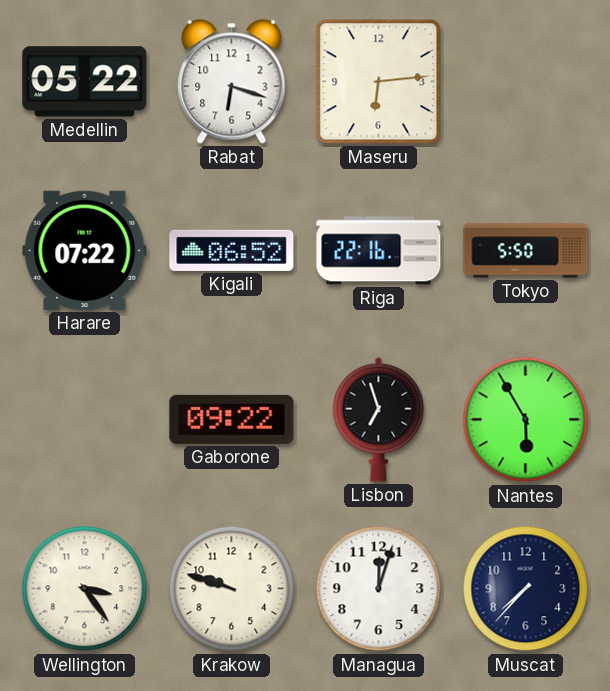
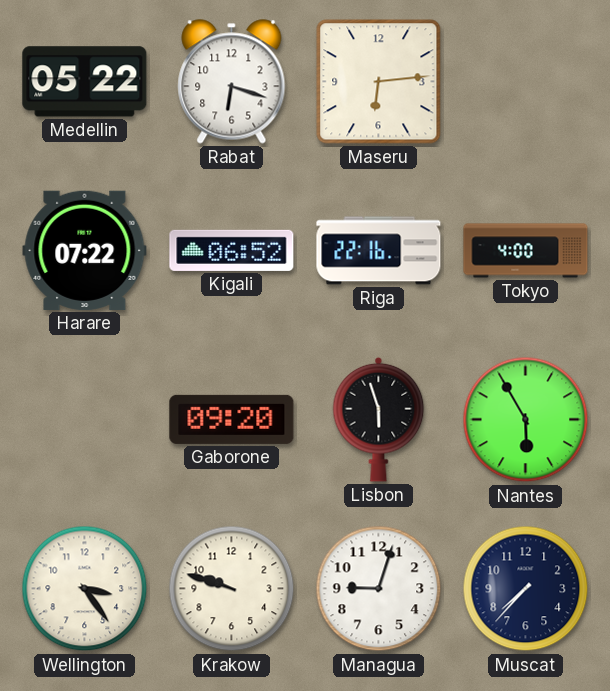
Tokyo: 5:50 -> 4:00 (526, 251)
Gaborone: 09:22 -> 09:20 (232, 419)
Lisbon: 6:57 -> 5:57 (379, 419)
Managua: 12:03 -> 9:03 (379, 589)
